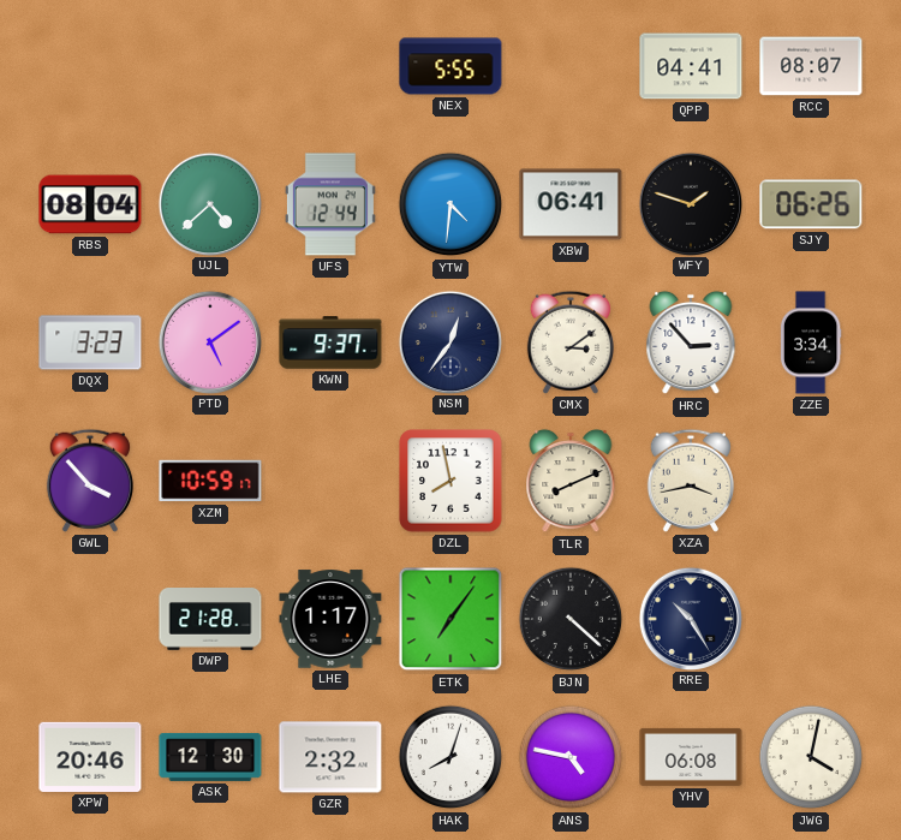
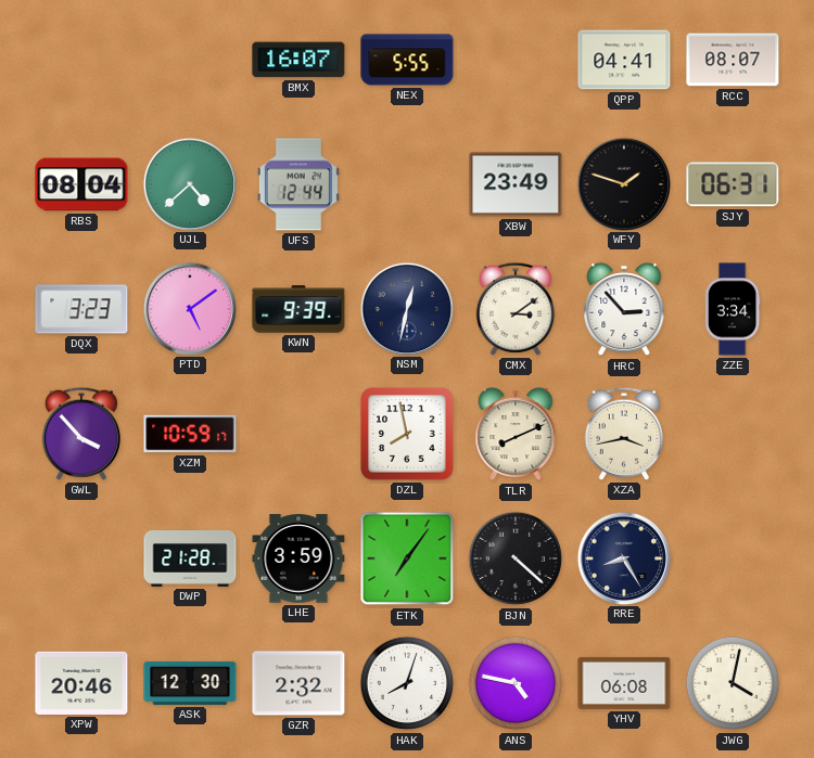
BMX: none -> 16:07 (298, 60)
YTW: 4:31 -> none (450, 204)
XBW: 06:41 -> 23:49 (516, 184)
SJY: 06:26 -> 06:31 (733, 184)
KWN: 9:37 -> 9:39 (298, 309)
NSM: 12:36 -> 12:32 (406, 308)
LHE: 1:17 -> 3:59 (298, 558)
RRE: 10:25 -> 8:25 (623, 557)
